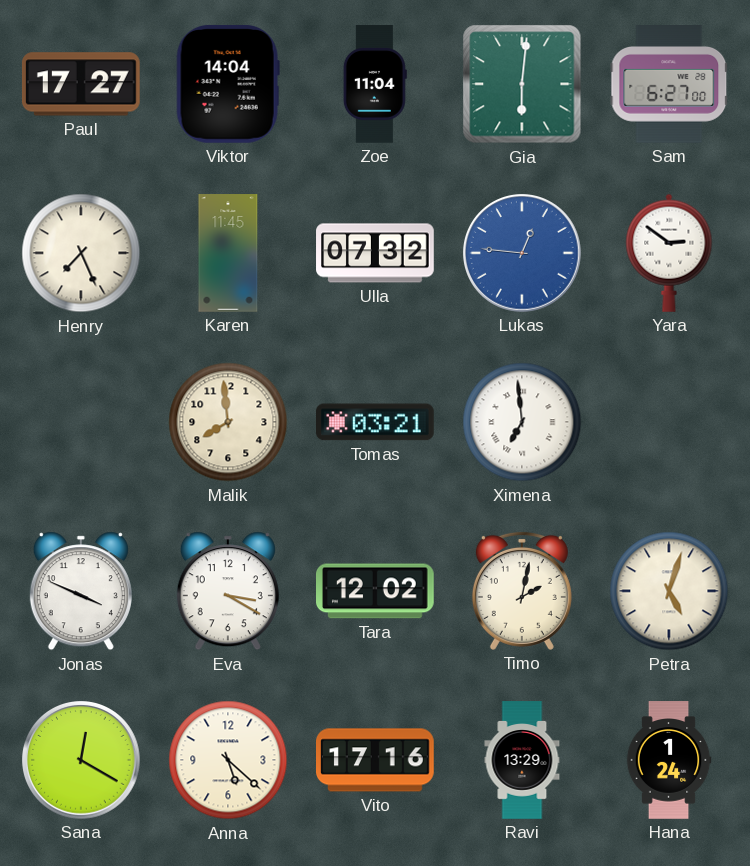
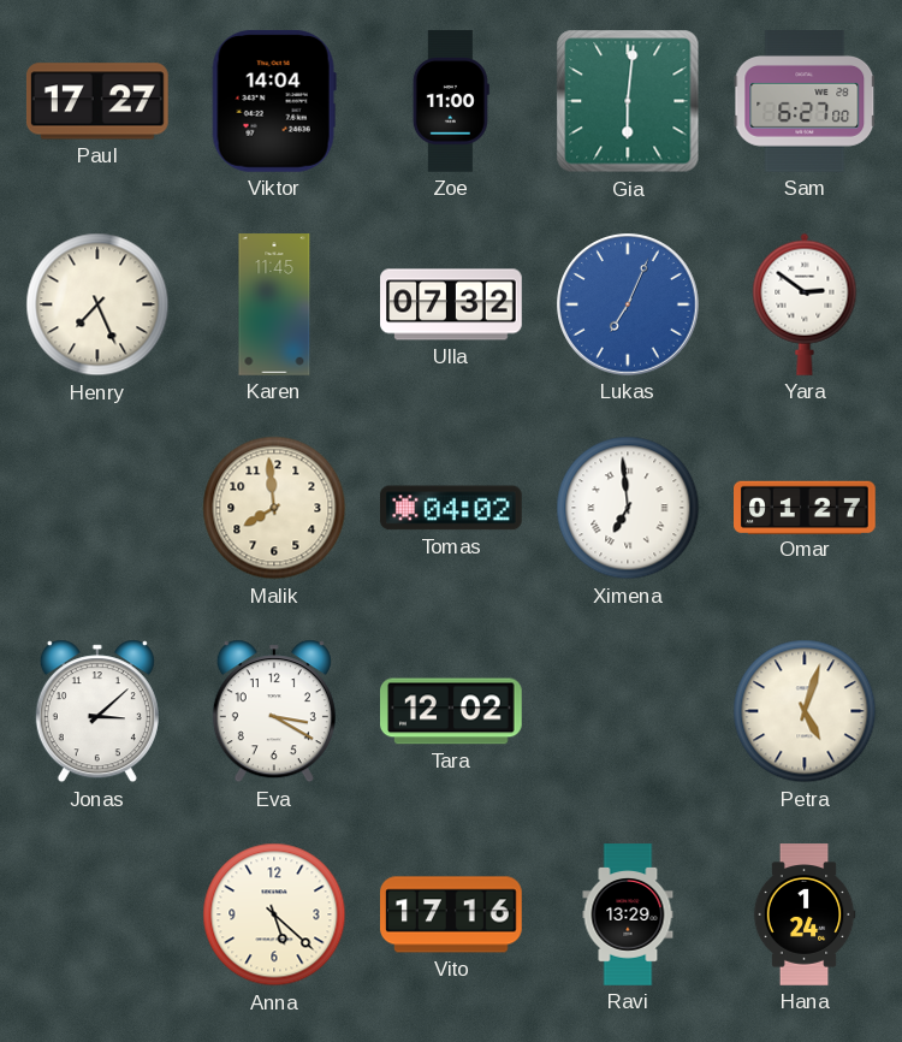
Zoe: 11:04 -> 11:00 (451, 101)
Lukas: 12:46 -> 7:04 (629, 306)
Tomas: 03:21 -> 04:02 (452, 508)
Omar: none -> 01:27 (806, 507)
Jonas: 3:49 -> 3:08 (97, 711)
Timo: 2:02 -> none (522, 591)
Sana: 12:20 -> none (82, 761)
